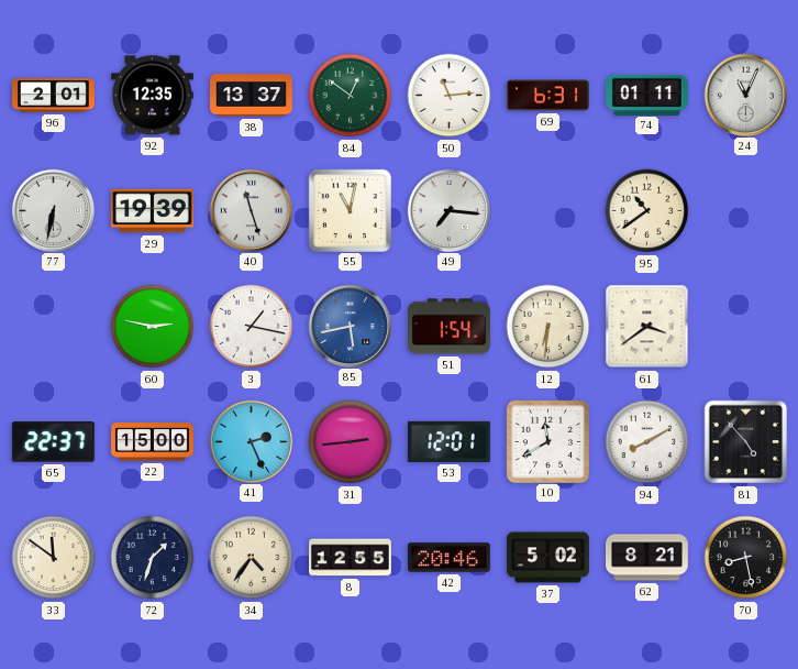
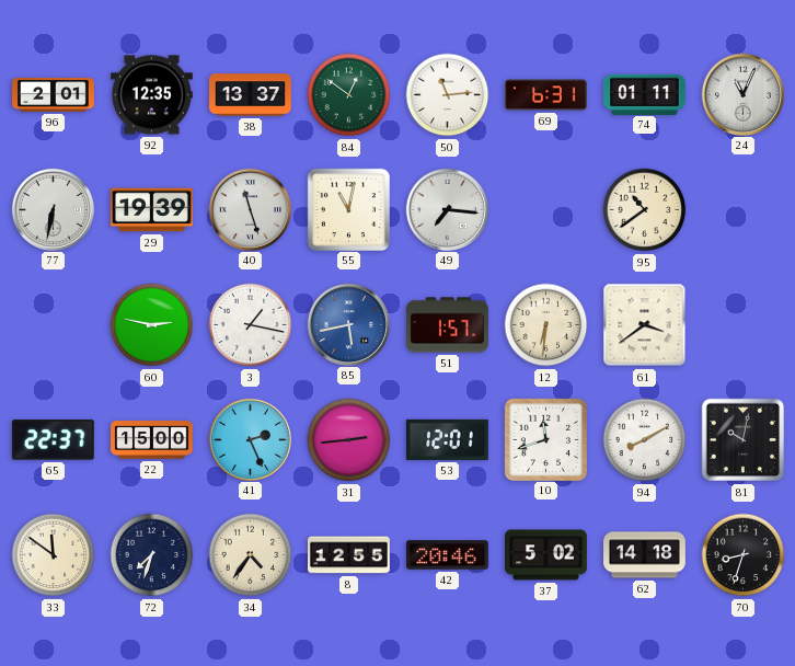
51: 1:54 -> 1:57 (448, 325)
10: 11:40 -> 11:42 (545, 439)
81: 4:53 -> 10:02 (744, 440)
72: 1:33 -> 7:33 (152, 555)
62: 8:21 -> 14:18 (645, 555)
70: 8:28 -> 8:33 (744, 555)
